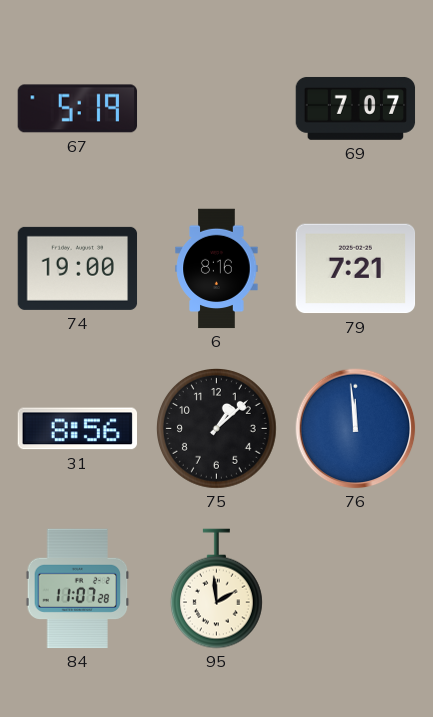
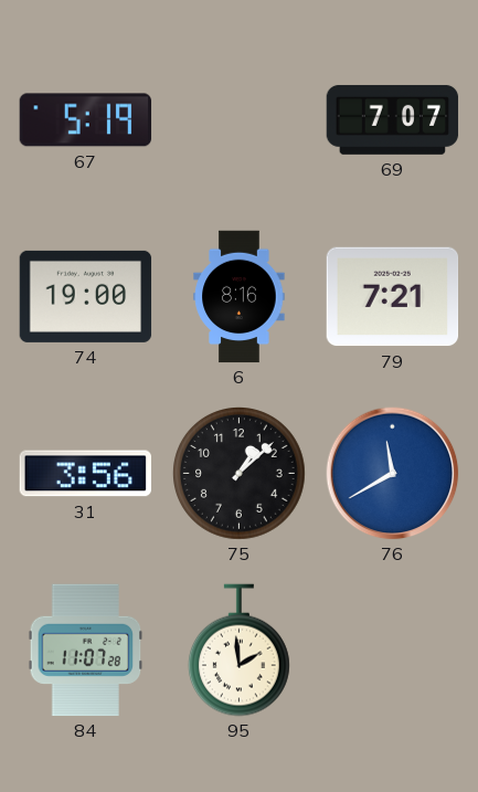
31: 8:56 -> 3:56 (85, 474)
76: 11:59 -> 11:40 (393, 474)
